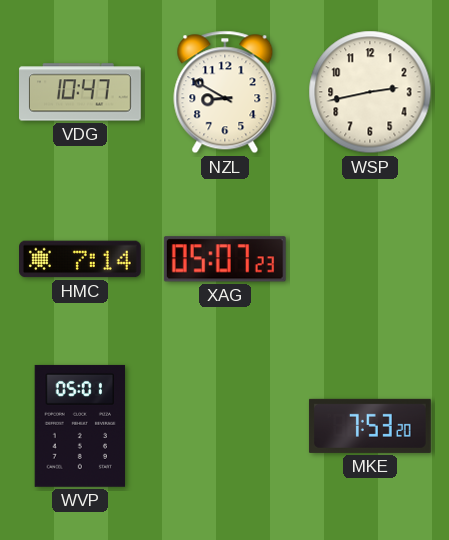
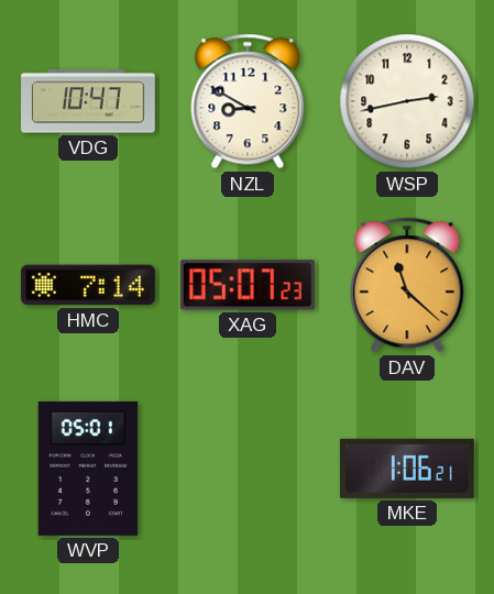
DAV: none -> 11:22 (407, 285)
MKE: 7:53 -> 1:06 (407, 469)
